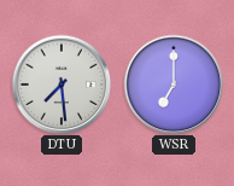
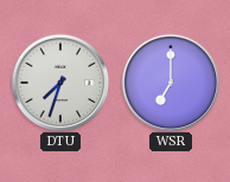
DTU: 7:29 -> 7:33 (60, 83)
